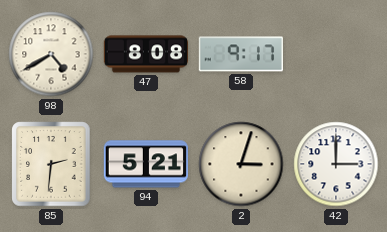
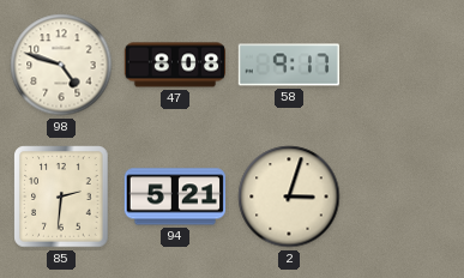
98: 4:40 -> 4:48 (61, 65)
42: 3:00 -> none (336, 164)
